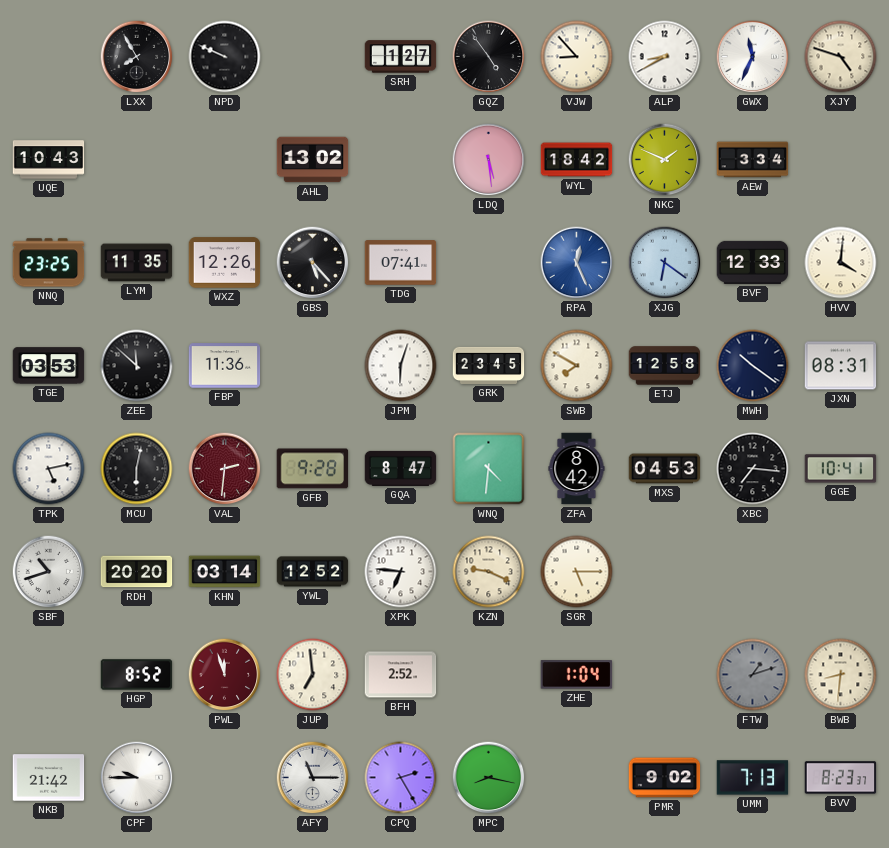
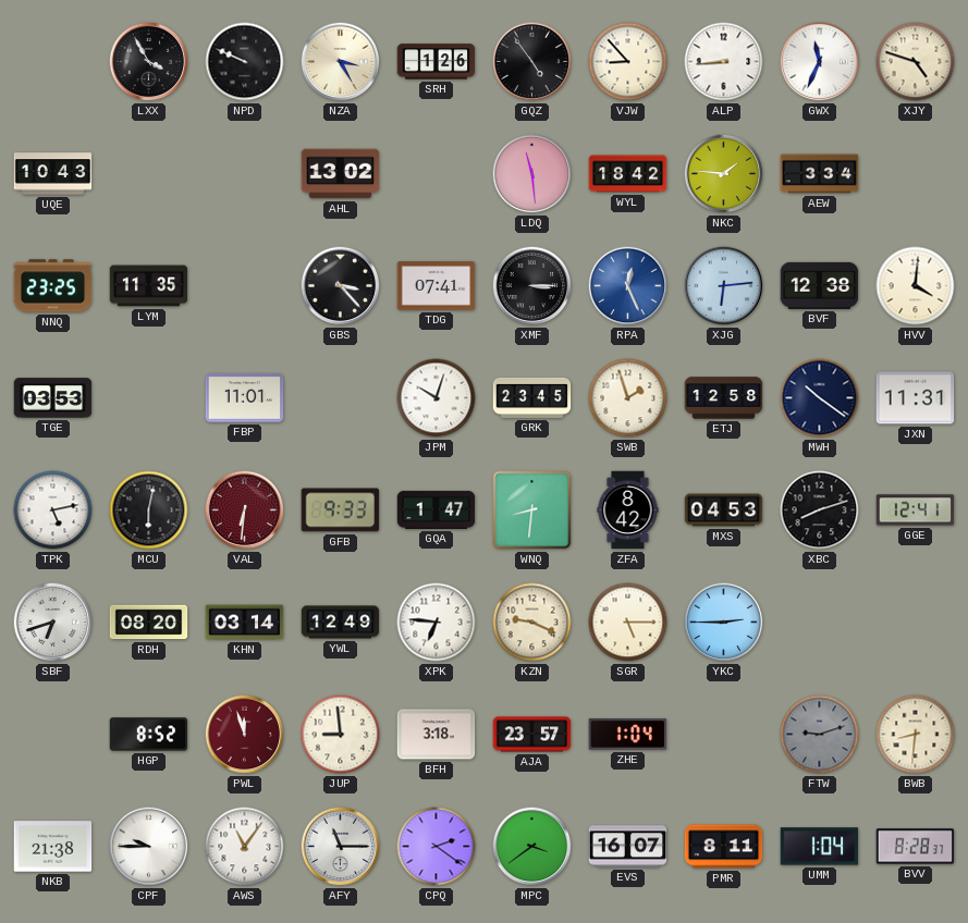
LXX: 7:55 -> 3:55 (149, 62)
NZA: none -> 3:25 (341, 62)
SRH: 1:27 -> 1:26 (437, 62)
ALP: 8:40 -> 8:44 (724, 62)
LDQ: 5:29 -> 11:29 (532, 174)
NKC: 1:49 -> 1:46 (724, 174)
WXZ: 12:26 -> none (225, 263)
GBS: 5:23 -> 3:23 (341, 286)
XMF: none -> 3:15 (532, 286)
XJG: 6:21 -> 6:14 (724, 286)
BVF: 12:33 -> 12:38 (820, 285)
ZEE: 11:52 -> none (137, 366)
FBP: 11:36 -> 11:01 (245, 398)
JPM: 6:03 -> 10:03 (437, 398)
SWB: 7:50 -> 1:57 (628, 398)
JXN: 08:31 -> 11:31 (916, 398)
VAL: 2:31 -> 6:31 (245, 510)
GFB: 9:28 -> 9:33 (341, 510)
GQA: 8:47 -> 1:47 (437, 509)
WNQ: 4:31 -> 8:31 (532, 510)
XBC: 7:16 -> 8:12 (820, 510)
GGE: 10:41 -> 12:41 (916, 510)
SBF: 10:42 -> 6:42 (53, 623)
RDH: 20:20 -> 08:20 (149, 623)
YWL: 12:52 -> 12:49 (341, 623)
YKC: none -> 2:45 (724, 623)
JUP: 6:59 -> 8:59 (341, 735)
BFH: 2:52 -> 3:18 (437, 735)
AJA: none -> 23:57 (532, 735)
FTW: 1:12 -> 9:12 (820, 735)
NKB: 21:42 -> 21:38 (53, 847)
AWS: none -> 11:06 (245, 847)
CPQ: 2:25 -> 2:21 (437, 847)
MPC: 8:17 -> 3:39 (532, 847)
EVS: none -> 16:07 (628, 847)
PMR: 9:02 -> 8:11 (724, 847)
UMM: 7:13 -> 1:04 (820, 847)
BVV: 8:23 -> 8:28 (916, 847)
